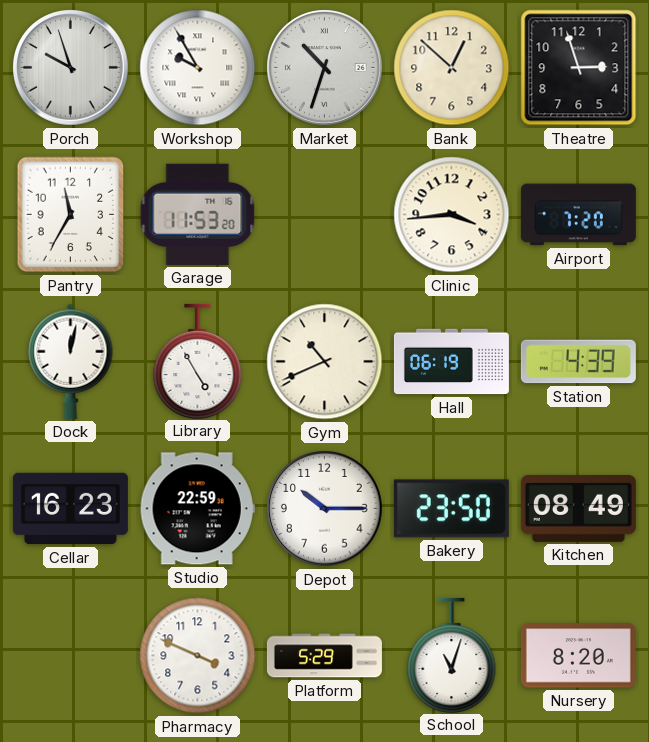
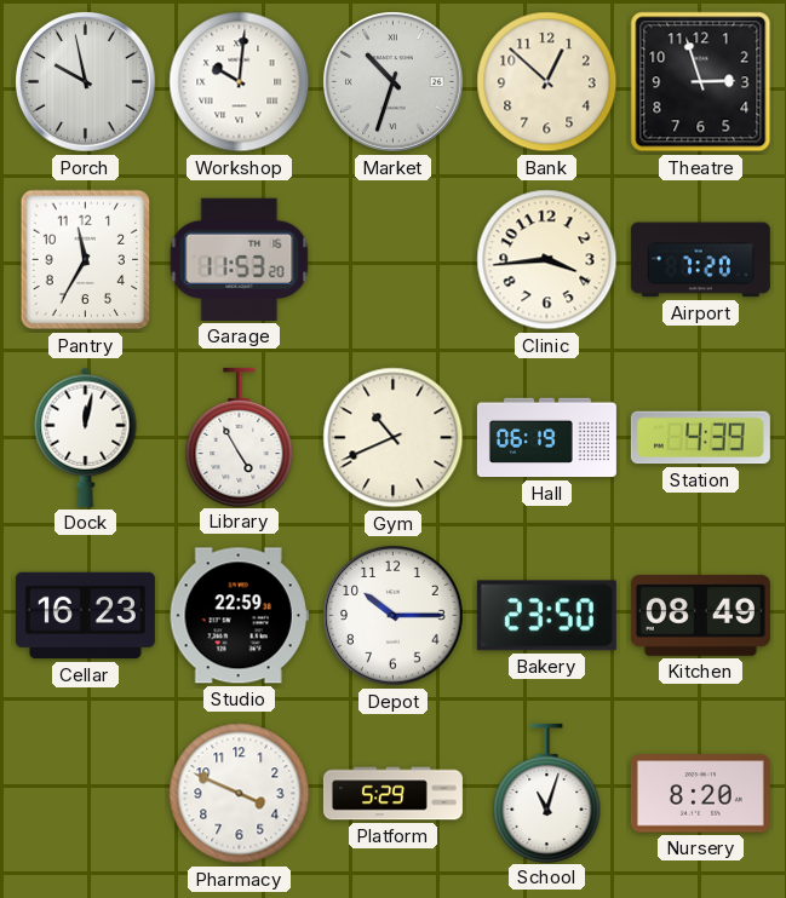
Porch: 9:57 -> 9:58 (86, 82)
Workshop: 9:55 -> 10:01 (240, 82)
